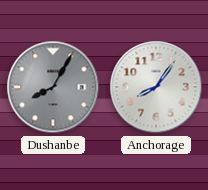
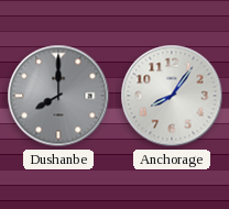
Dushanbe: 8:05 -> 8:00 (58, 96)
